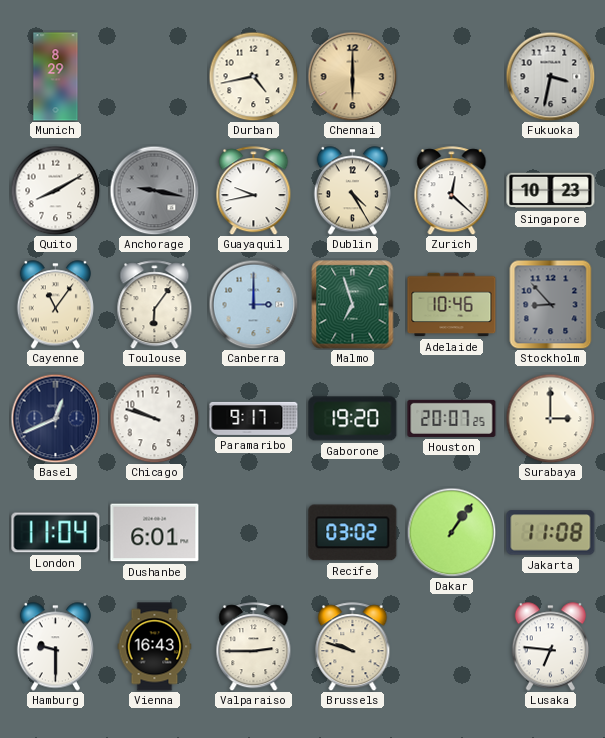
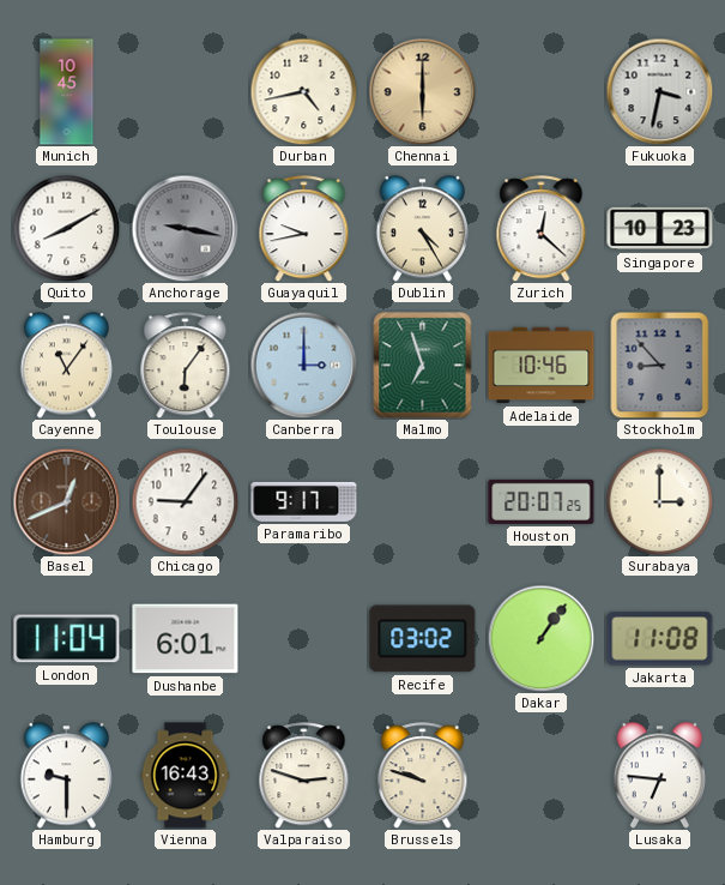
Munich: 8:29 -> 10:45 (67, 92)
Basel dial: navy -> brown (66, 501)
Chicago: 9:48 -> 9:06 (185, 501)
Gaborone: 19:20 -> none (353, 419)
Valparaiso: 2:45 -> 2:48 (304, 776)
